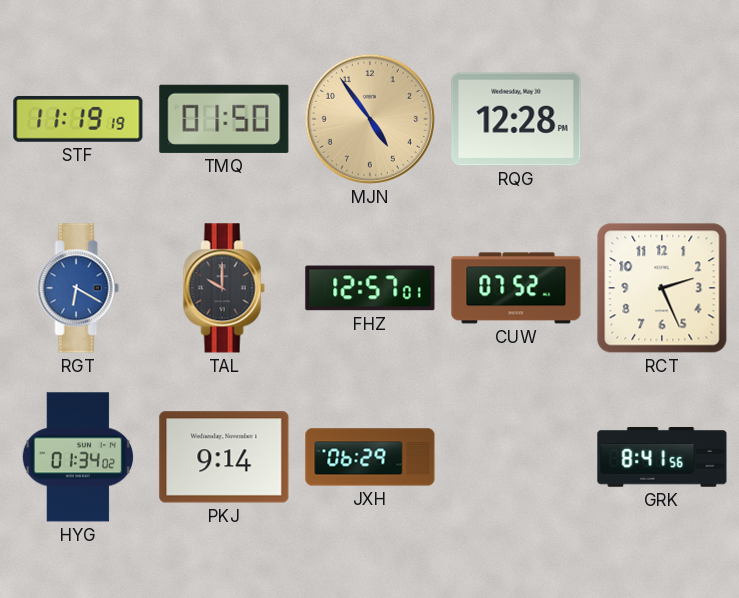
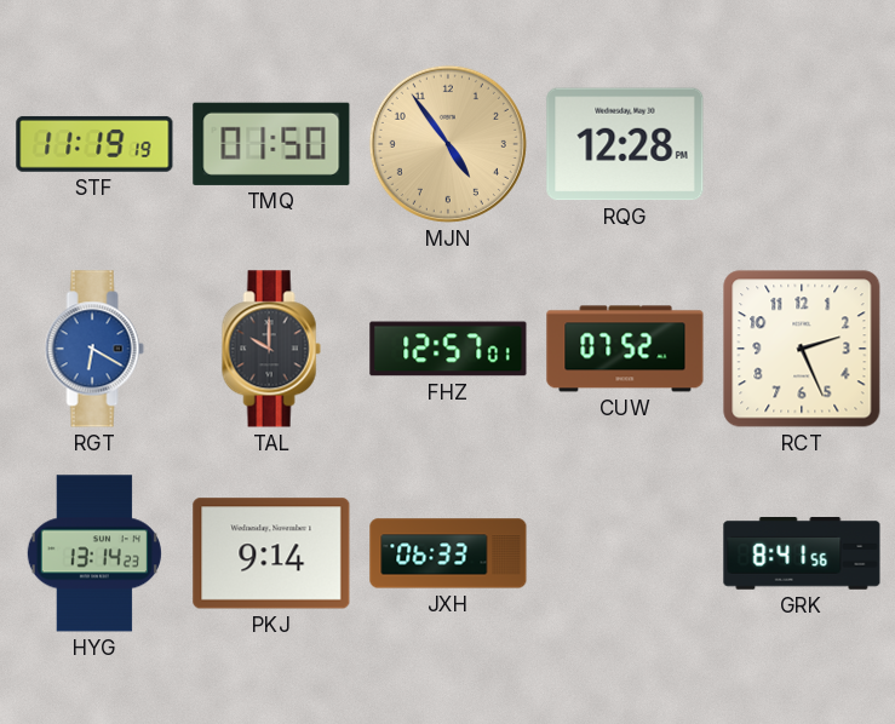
HYG: 01:34 -> 13:14 (94, 553)
JXH: 06:29 -> 06:33 (448, 553)
